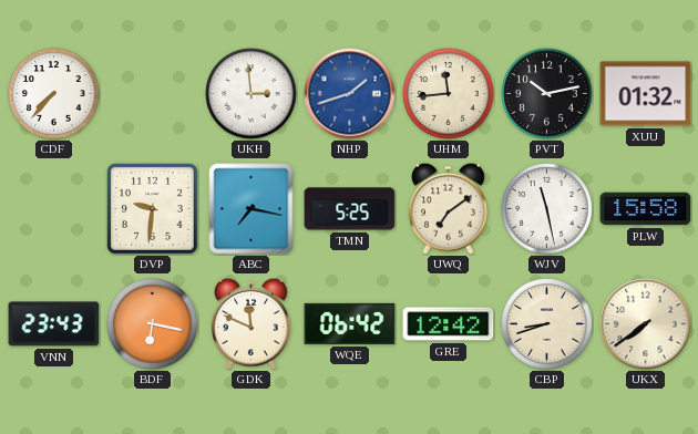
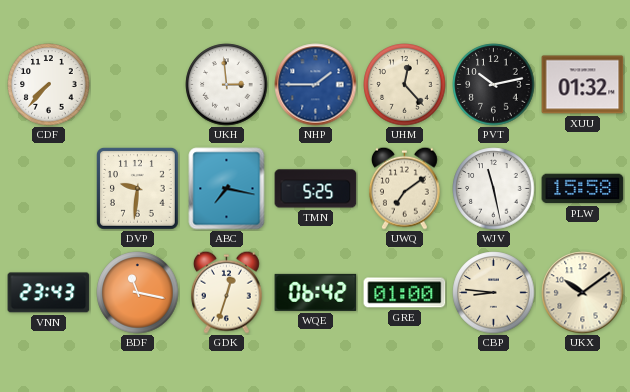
NHP: 1:42 -> 1:45 (316, 85)
UHM: 11:44 -> 12:23 (405, 85)
BDF: 6:17 -> 11:17 (138, 293)
GDK: 11:49 -> 12:33 (226, 292)
GRE: 12:42 -> 01:00 (405, 293)
CBP: 8:42 -> 8:46 (494, 293)
UKX: 7:39 -> 10:09 (583, 293)
